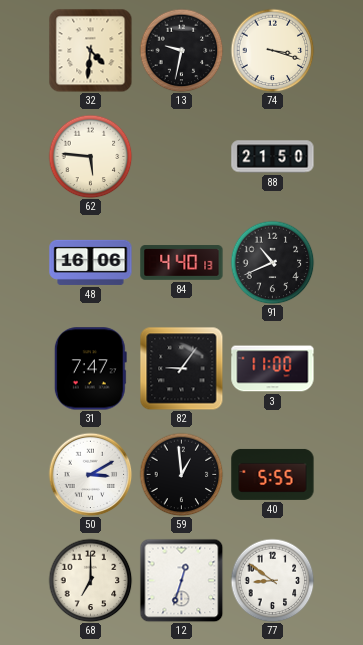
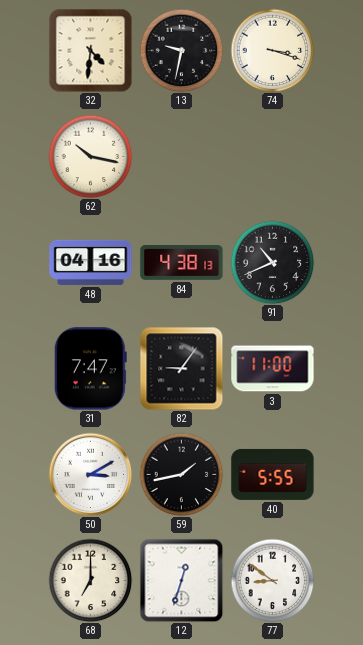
62: 5:46 -> 10:17 (90, 156)
88: 21:50 -> none (273, 157)
48: 16:06 -> 04:16 (91, 262)
84: 4:40 -> 4:38 (182, 263)
59: 12:59 -> 1:43 (181, 474)
